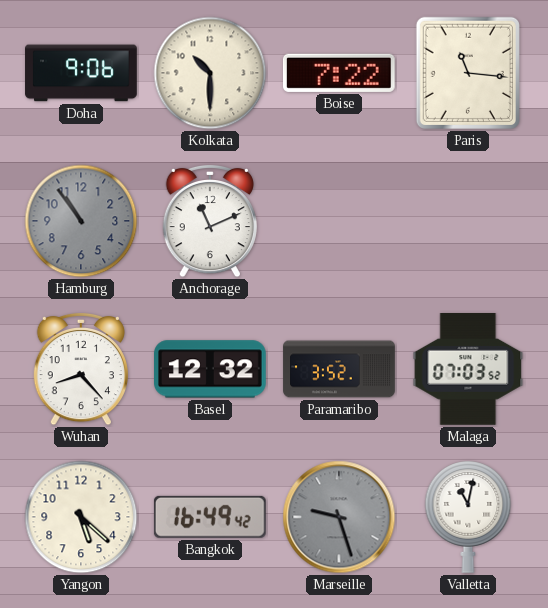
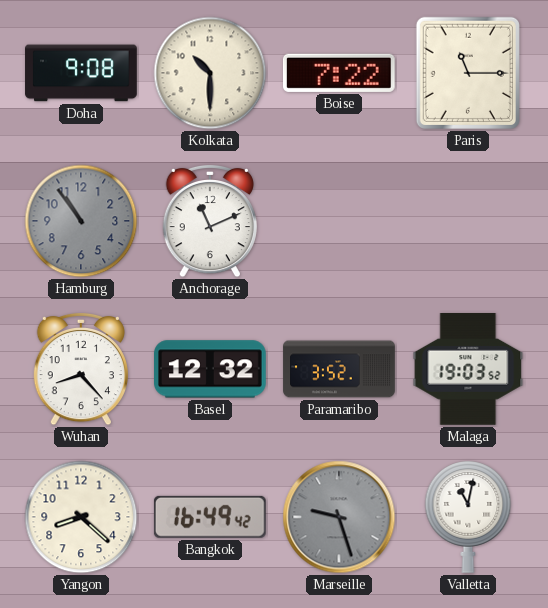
Doha: 9:06 -> 9:08 (81, 73)
Paris: 11:16 -> 11:15 (468, 73)
Malaga: 07:03 -> 19:03 (468, 370)
Yangon: 5:22 -> 8:22 (81, 517)
